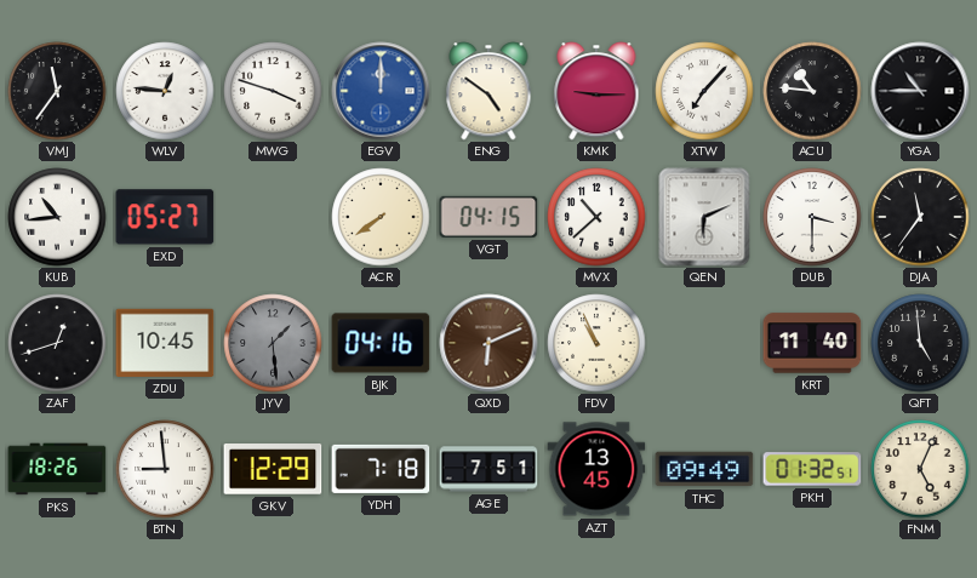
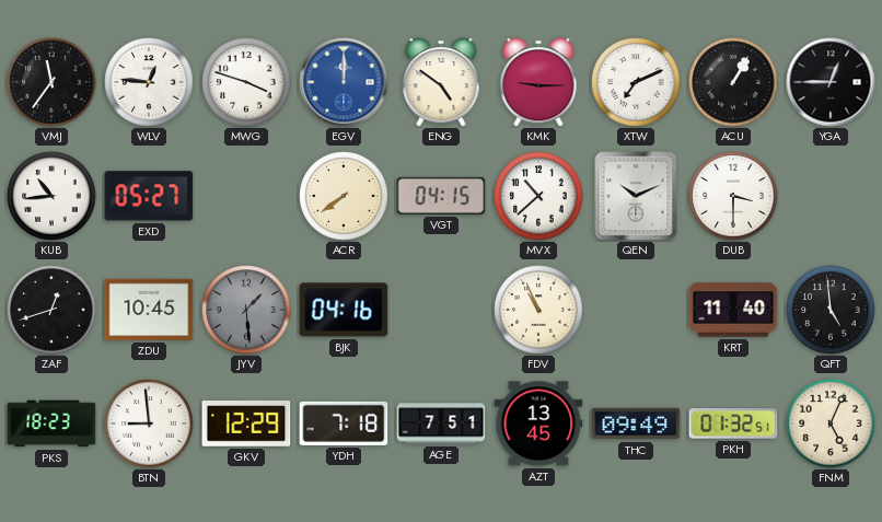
XTW: 7:07 -> 7:11 (636, 82)
ACU: 10:46 -> 1:05 (733, 82)
YGA: 10:45 -> 12:45 (831, 82)
QEN: 6:11 -> 10:11 (636, 196)
DJA: 11:36 -> none (920, 217)
QXD: 6:11 -> none (488, 343)
PKS: 18:26 -> 18:23 (51, 424)
